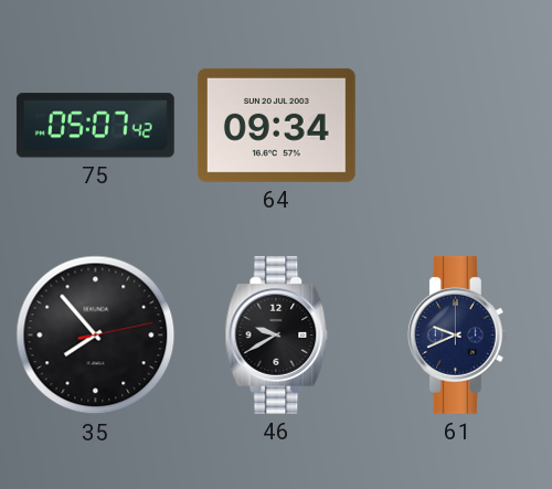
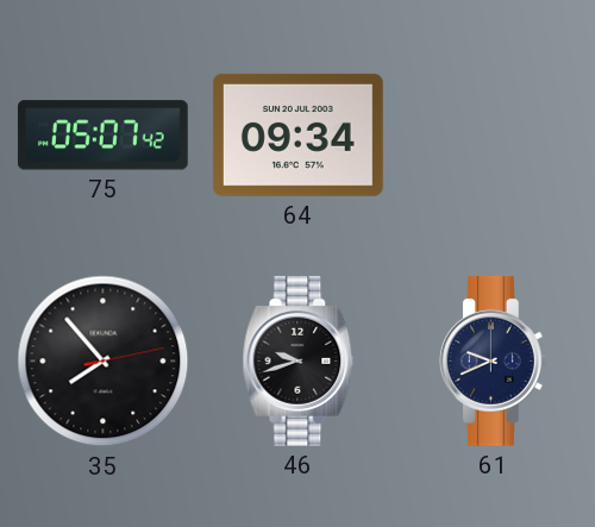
46: 9:40 -> 9:42 (299, 360)
